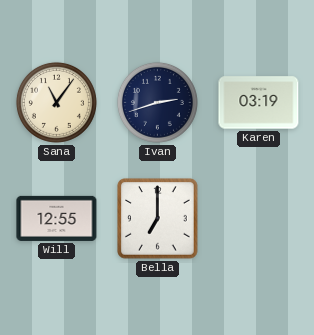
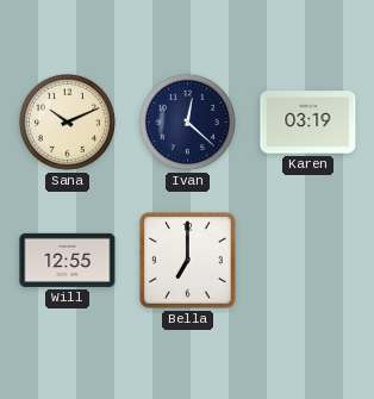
Sana: 11:06 -> 10:11 (67, 121)
Ivan: 2:42 -> 12:22 (187, 121)
